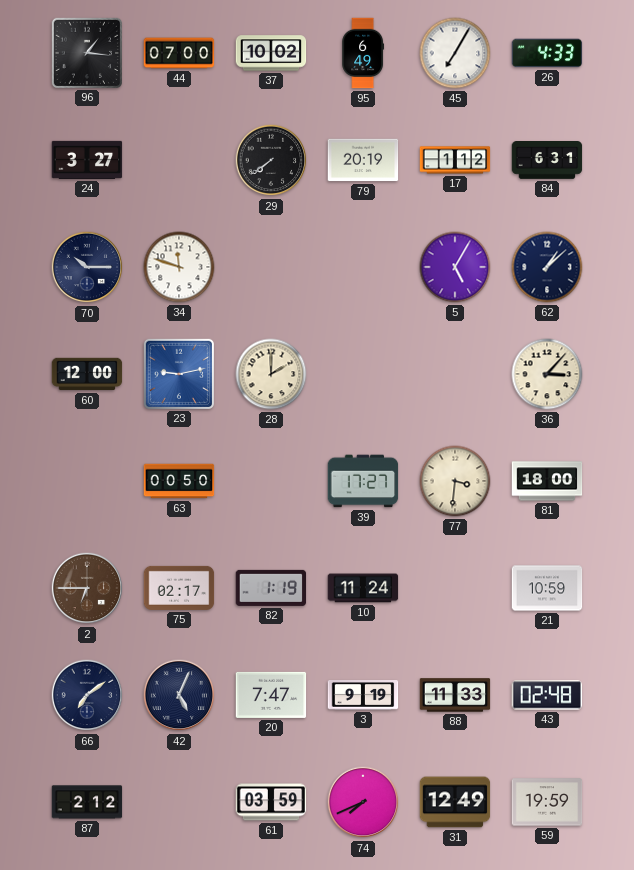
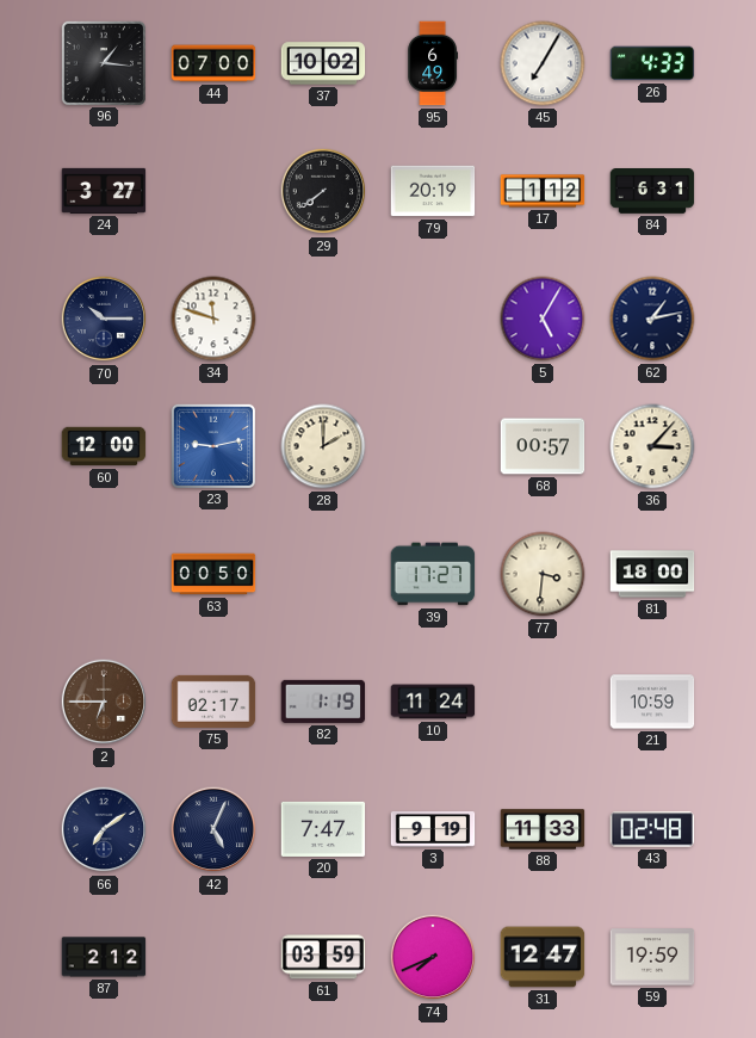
62: 1:08 -> 1:13 (652, 319)
68: none -> 00:57 (543, 446)
31: 12:49 -> 12:47 (543, 957)
